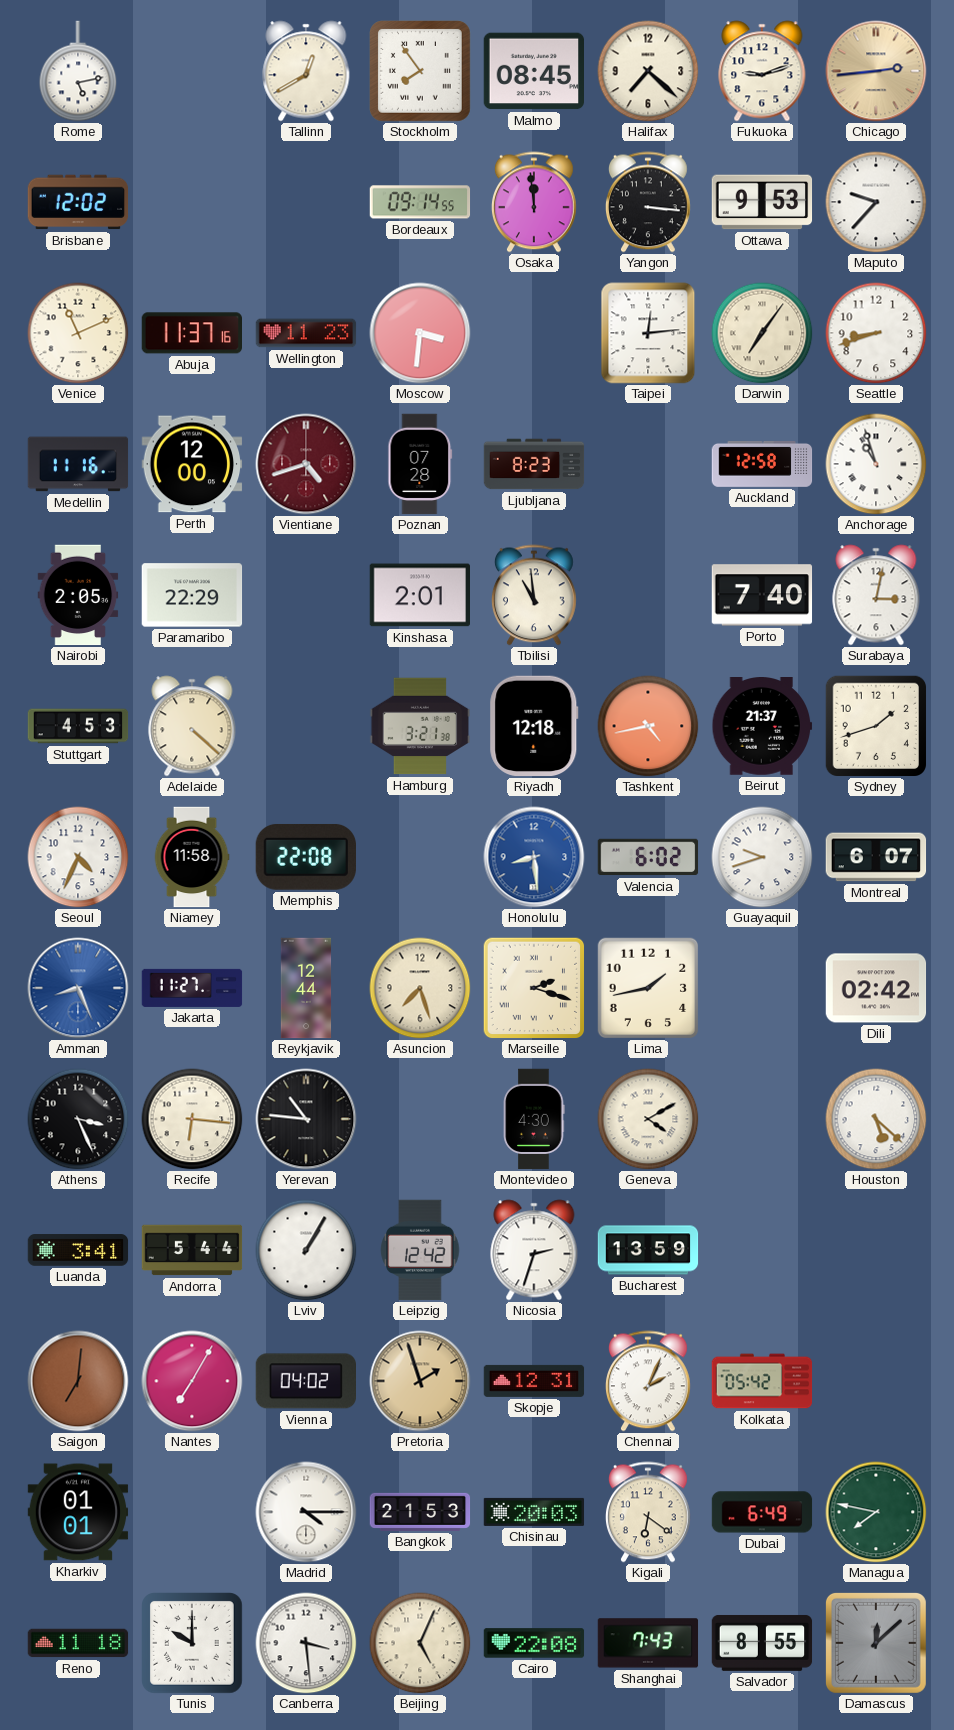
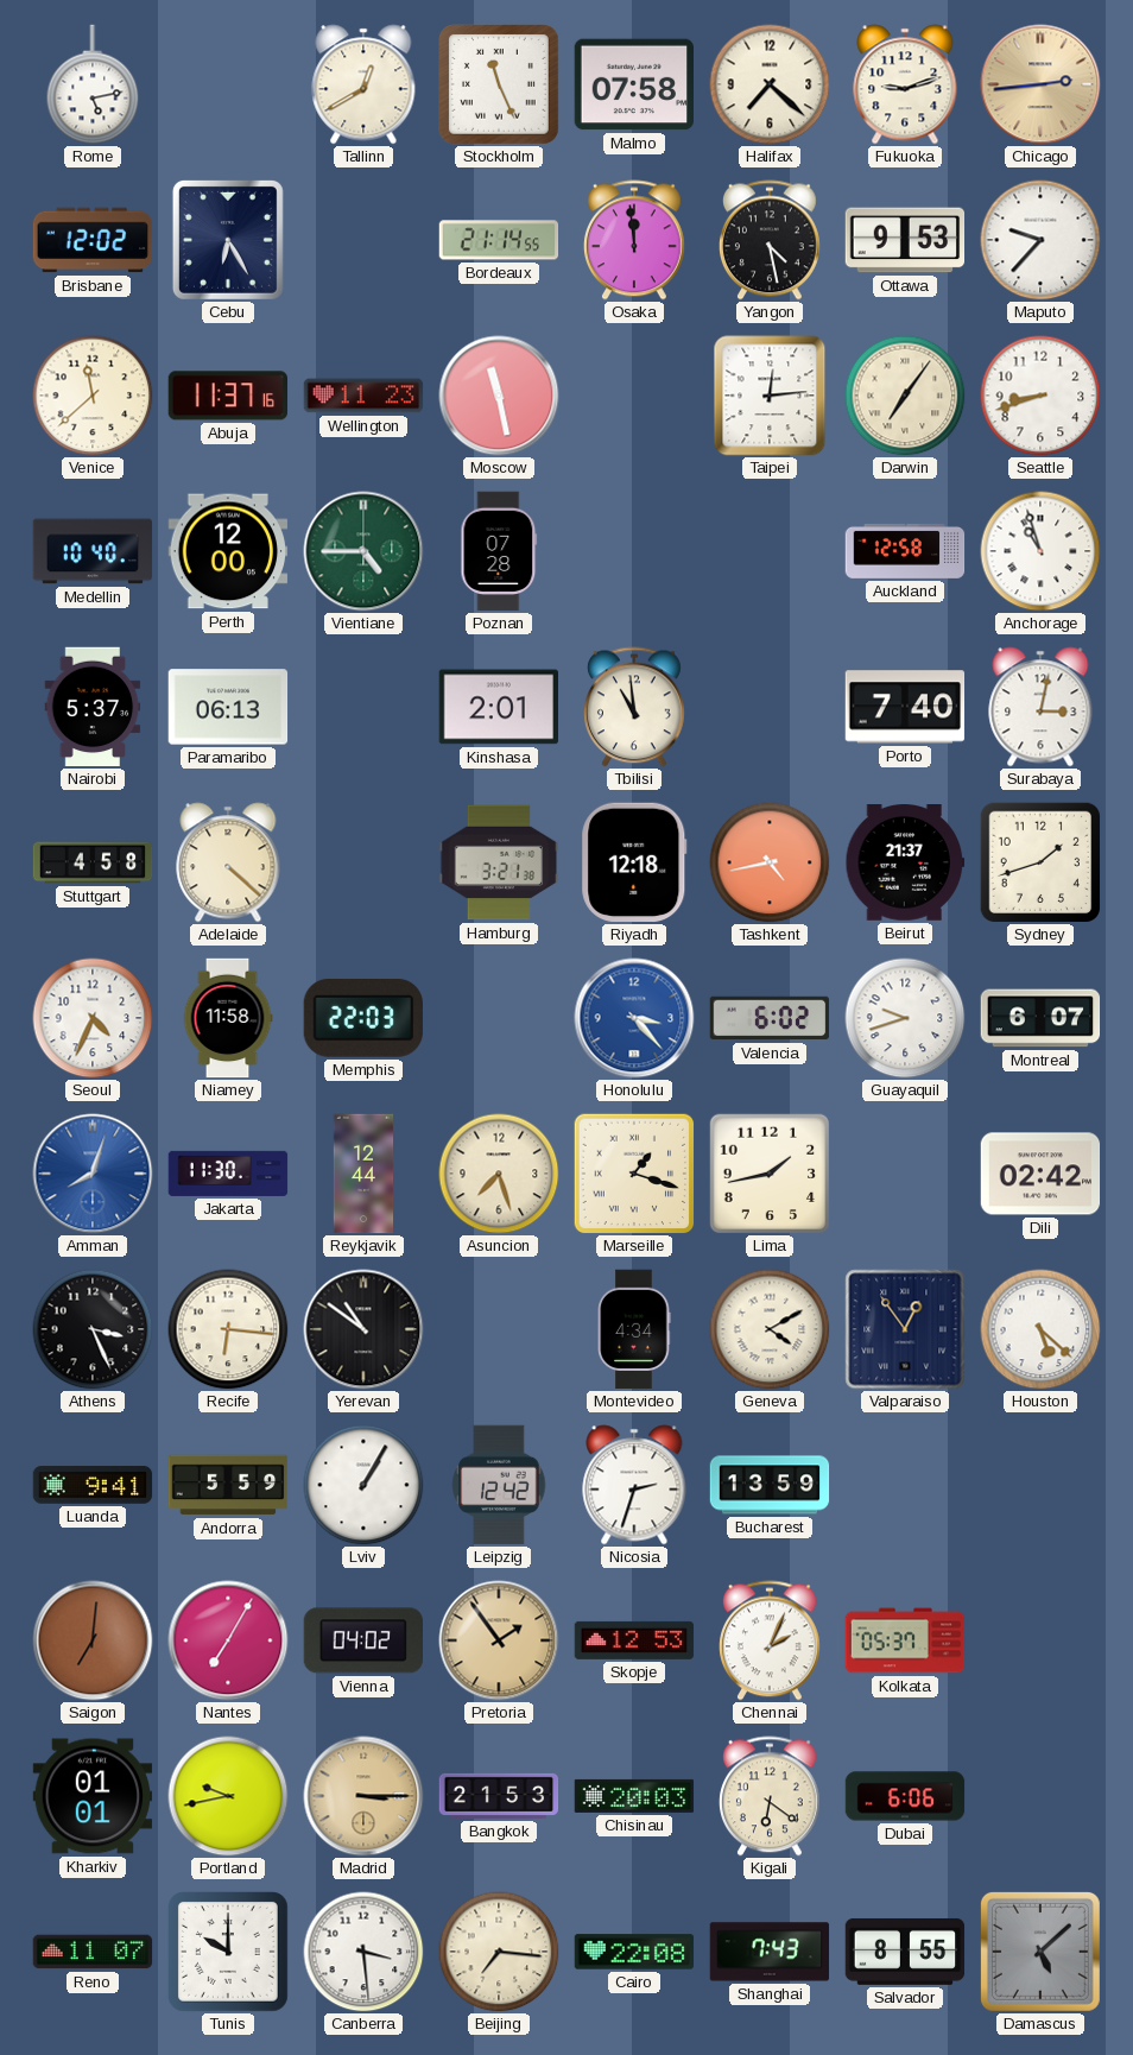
Stockholm: 7:54 -> 11:26 (500, 86)
Malmo: 08:45 -> 07:58 (634, 84)
Cebu: none -> 6:25 (228, 240)
Bordeaux: 09:14 -> 21:14 (499, 240)
Yangon: 3:16 -> 4:28 (770, 240)
Venice: 11:11 -> 11:38 (93, 396)
Moscow: 3:31 -> 11:28 (499, 396)
Medellin: 11:16 -> 10:40 (93, 551)
Vientiane: 4:42 -> 4:45 (363, 551)
Vientiane dial: burgundy -> green (363, 551)
Ljubljana: 8:23 -> none (534, 464)
Nairobi: 2:05 -> 5:37 (93, 707)
Paramaribo: 22:29 -> 06:13 (228, 707)
Stuttgart: 4:53 -> 4:58 (93, 862)
Memphis: 22:08 -> 22:03 (363, 1018)
Honolulu: 8:29 -> 3:23 (634, 1018)
Amman: 8:26 -> 8:03 (93, 1174)
Jakarta: 11:27 -> 11:30 (228, 1174)
Marseille: 2:18 -> 1:18 (634, 1174)
Yerevan: 10:46 -> 10:51 (363, 1329)
Montevideo: 4:30 -> 4:34 (634, 1329)
Valparaiso: none -> 12:54 (905, 1329)
Luanda: 3:41 -> 9:41 (93, 1485)
Andorra: 5:44 -> 5:59 (228, 1485)
Pretoria: 1:57 -> 1:54 (499, 1640)
Skopje: 12:31 -> 12:53 (634, 1640)
Kolkata: 05:42 -> 05:37 (905, 1640)
Portland: none -> 9:43 (228, 1796)
Madrid: 4:15 -> 3:15 (363, 1796)
Madrid dial: white -> champagne (363, 1796)
Dubai: 6:49 -> 6:06 (905, 1796)
Managua: 7:47 -> none (876, 1512)
Reno: 11:18 -> 11:07 (93, 1952)
Beijing: 5:04 -> 7:16 (499, 1952)
Damascus: 12:08 -> 5:08 (1040, 1952)
